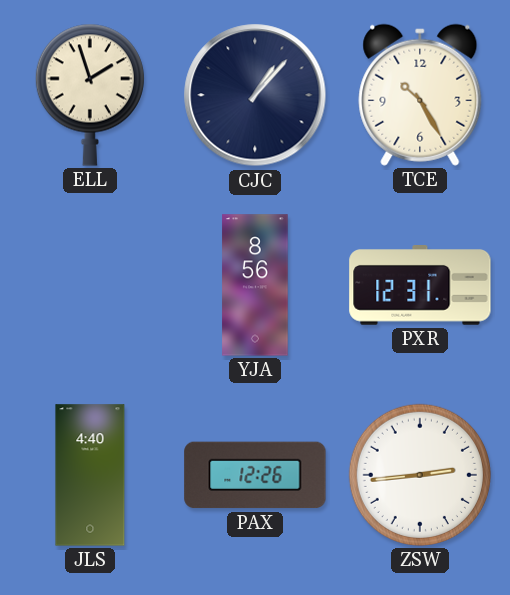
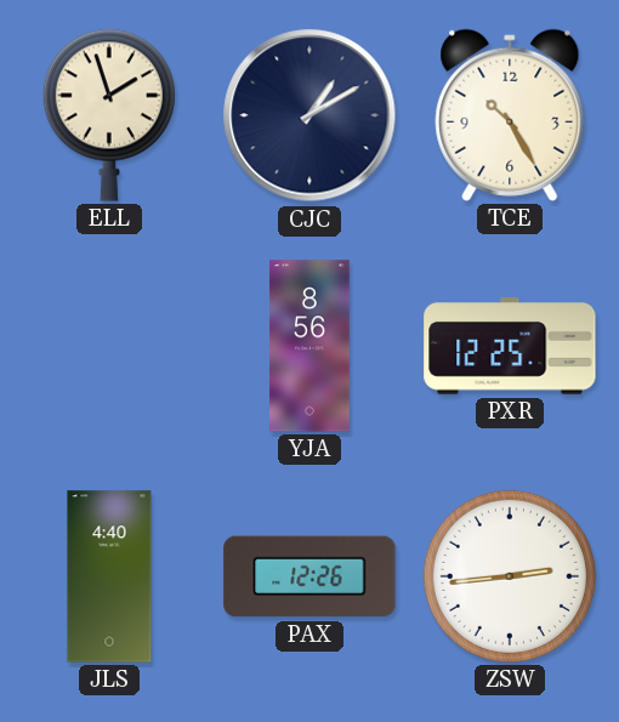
CJC: 1:07 -> 1:10 (309, 115)
PXR: 12:31 -> 12:25 (510, 346)
